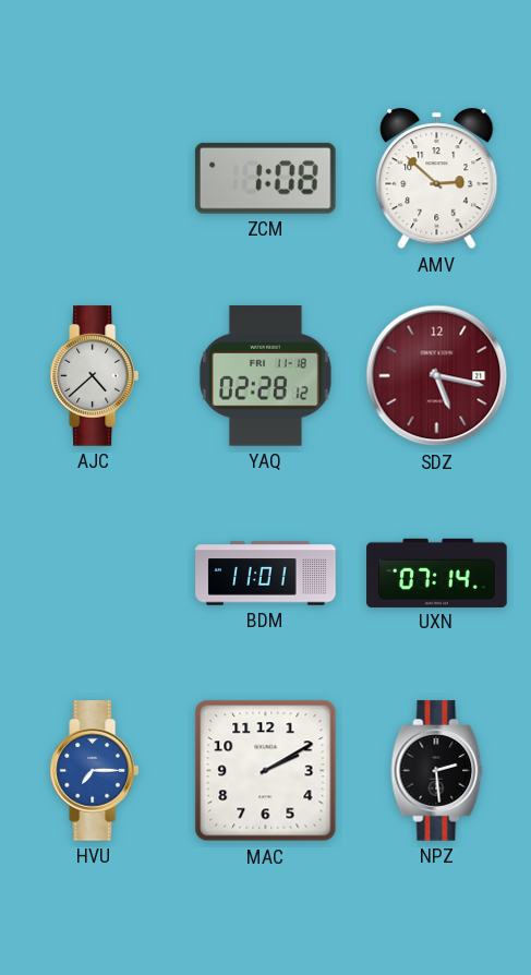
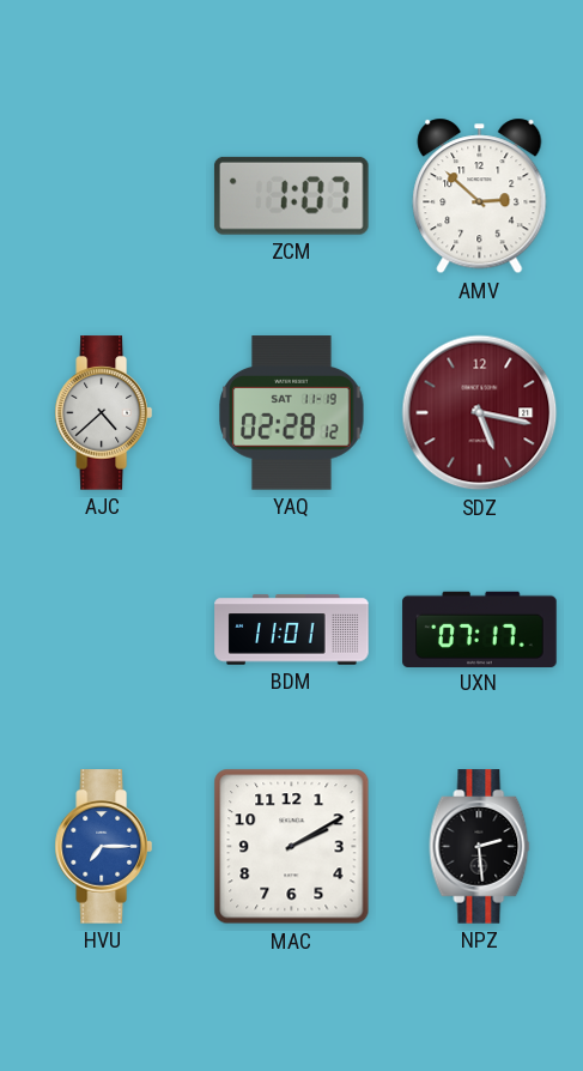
ZCM: 1:08 -> 1:07 (291, 195)
YAQ date: FRI 11-18 -> SAT 11-19 (292, 413)
UXN: 07:14 -> 07:17 (480, 629)
